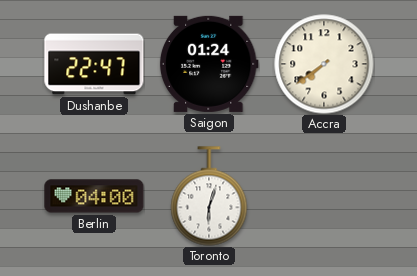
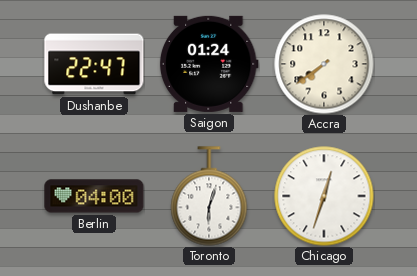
Chicago: none -> 12:33 (324, 196)
